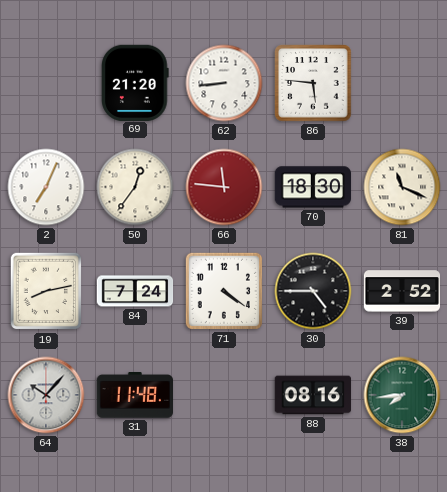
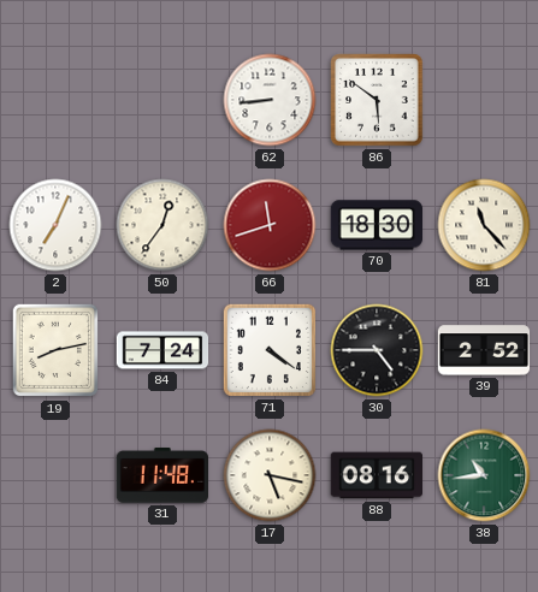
69: 21:20 -> none (135, 82)
86: 5:46 -> 5:51 (377, 100)
66: 11:46 -> 11:42 (270, 225)
81: 11:19 -> 11:23 (484, 225)
64: 10:07 -> none (46, 395)
17: none -> 5:17 (270, 475)
38: 7:44 -> 10:44 (484, 475)
